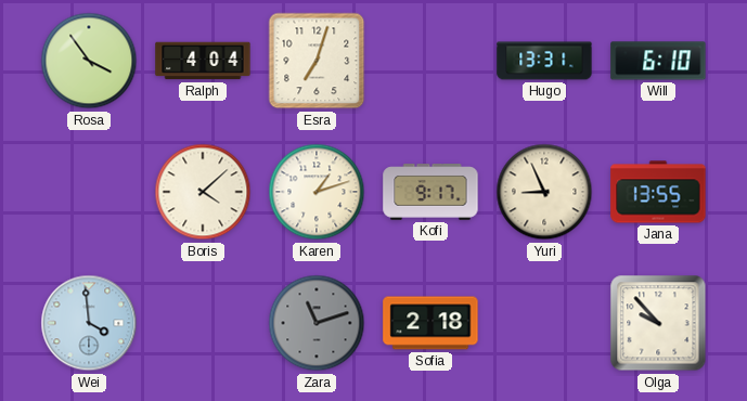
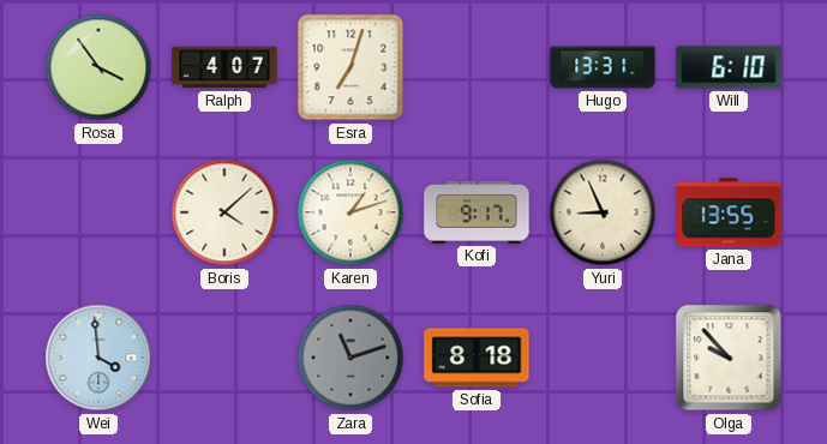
Ralph: 4:04 -> 4:07 (224, 67)
Sofia: 2:18 -> 8:18 (477, 358)
